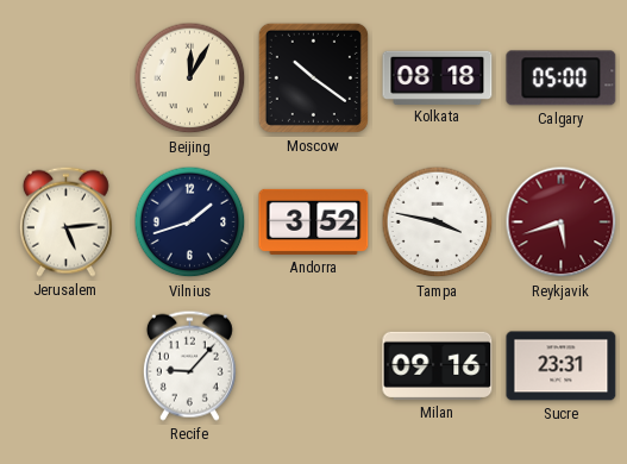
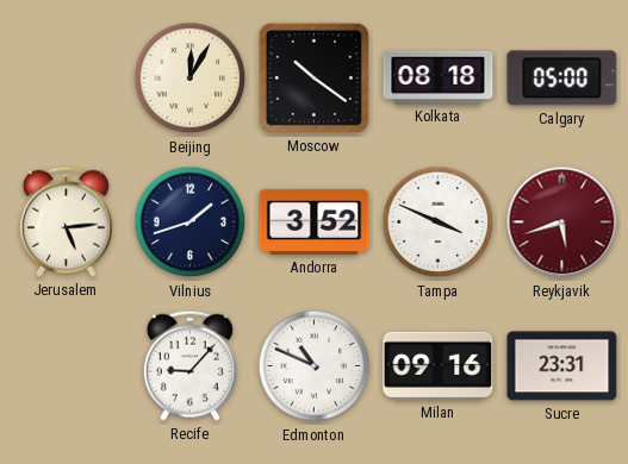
Tampa: 3:47 -> 3:49 (439, 222)
Edmonton: none -> 10:49 (315, 366)
